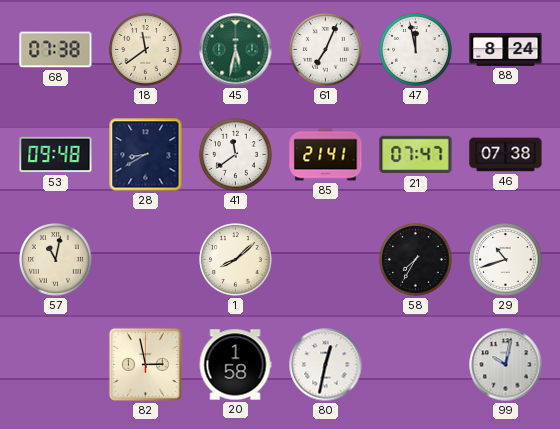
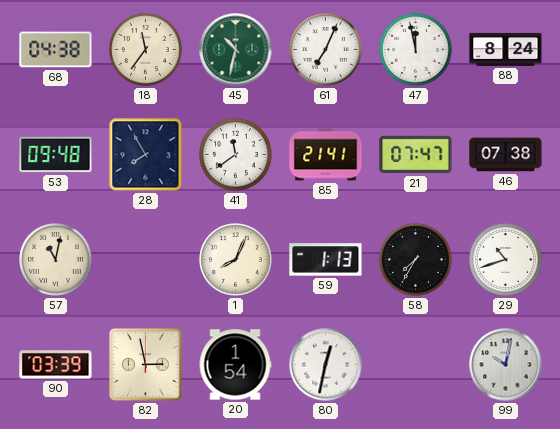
68: 07:38 -> 04:38 (56, 50)
18: 11:39 -> 11:36 (146, 50)
45: 5:32 -> 10:32 (236, 50)
28: 8:40 -> 7:55 (146, 155)
1: 8:08 -> 8:04 (236, 260)
59: none -> 1:13 (326, 260)
90: none -> 03:39 (56, 365)
20: 1:58 -> 1:54 (235, 365)
